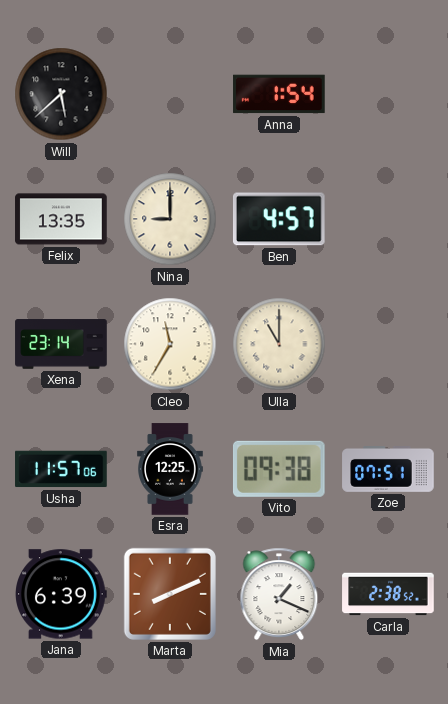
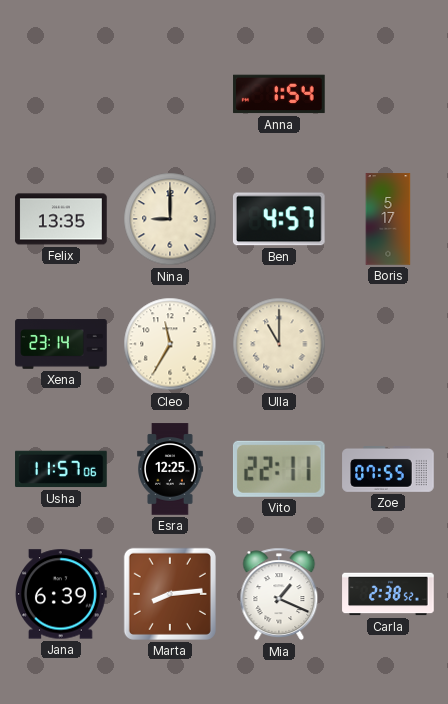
Will: 5:38 -> none (61, 94)
Boris: none -> 5:17 (388, 219)
Vito: 09:38 -> 22:11 (279, 469)
Zoe: 07:51 -> 07:55 (388, 470)
Marta: 8:11 -> 8:14 (170, 594)
